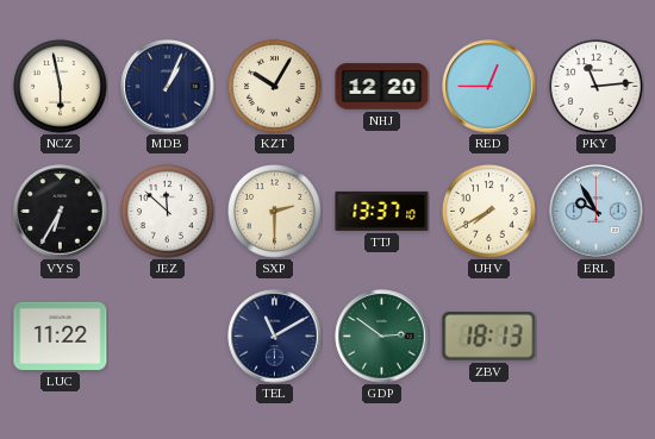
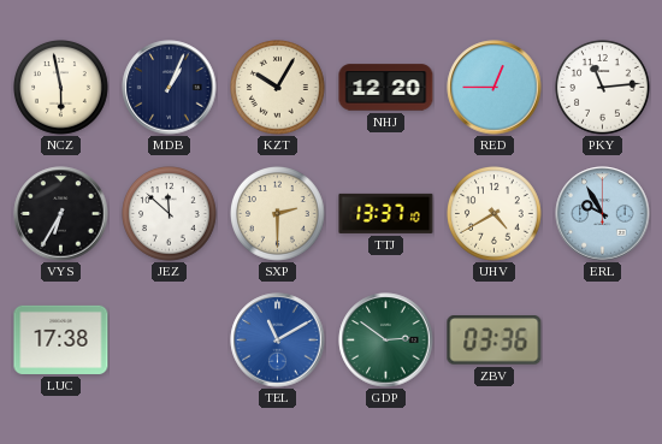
UHV: 7:40 -> 4:40 (495, 214)
LUC: 11:22 -> 17:38 (61, 339)
TEL dial: navy -> blue (278, 341)
ZBV: 18:13 -> 03:36 (495, 341)
